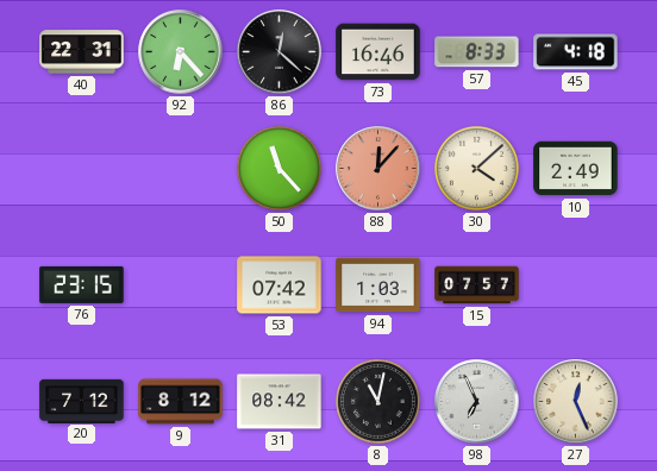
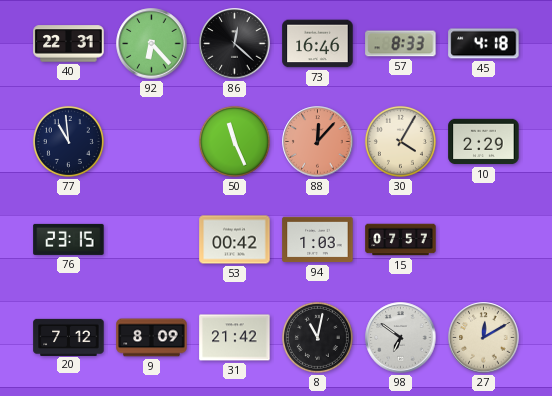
77: none -> 10:59 (68, 141)
50: 11:23 -> 11:26 (234, 141)
30: 4:08 -> 4:05 (400, 141)
10: 2:49 -> 2:29 (484, 142)
53: 07:42 -> 00:42 (235, 240)
9: 8:12 -> 8:09 (152, 338)
31: 08:42 -> 21:42 (235, 338)
98: 6:56 -> 6:51 (401, 338)
27: 12:26 -> 12:10 (484, 338)
